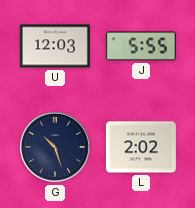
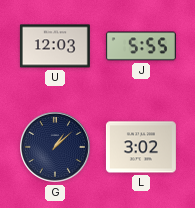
G: 10:27 -> 1:08 (56, 148)
L: 2:02 -> 3:02 (141, 147)
